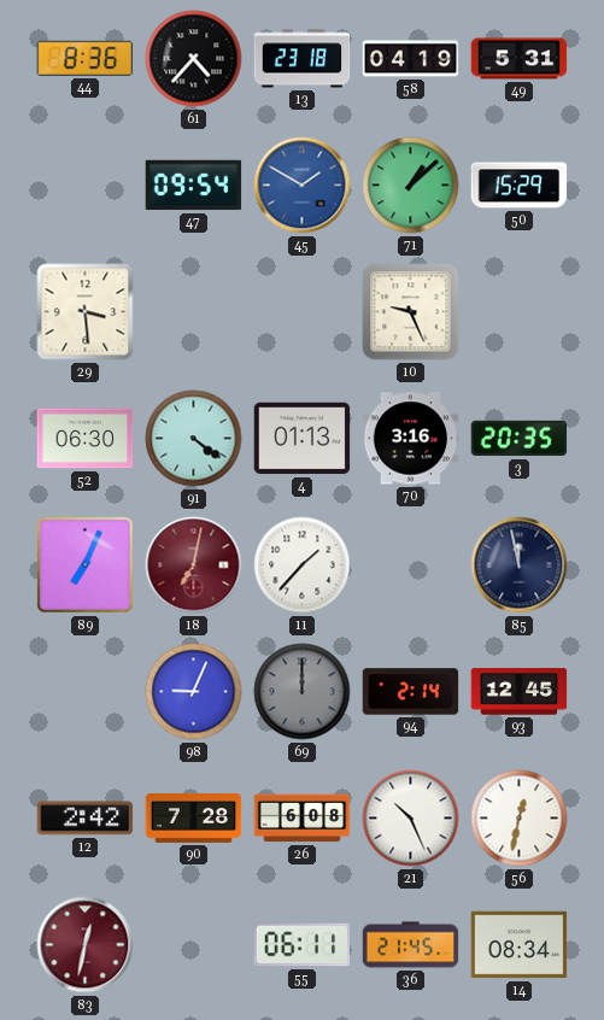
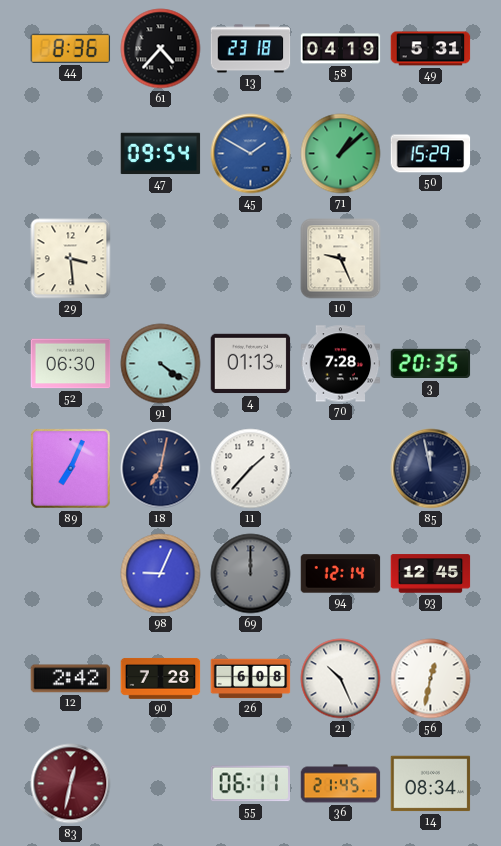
70: 3:16 -> 7:28 (341, 364)
18 dial: burgundy -> navy (161, 469)
94: 2:14 -> 12:14 (341, 574)
